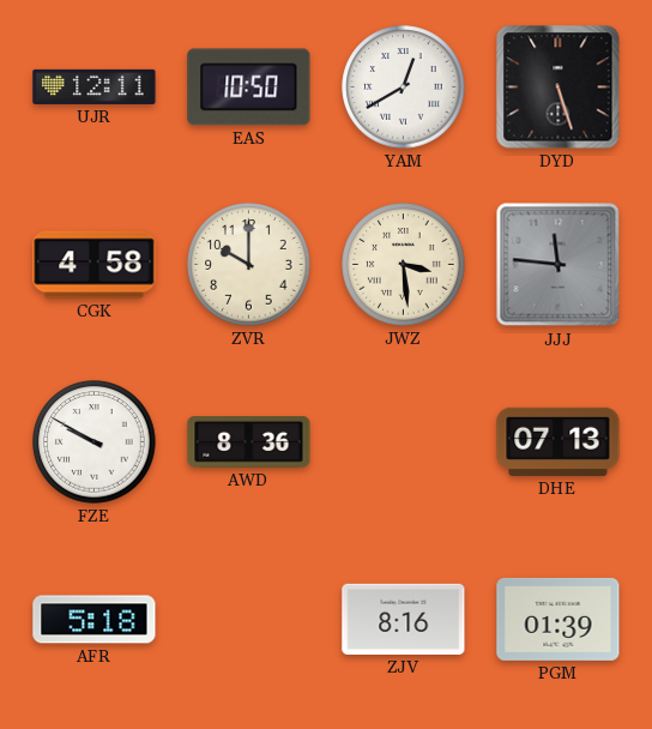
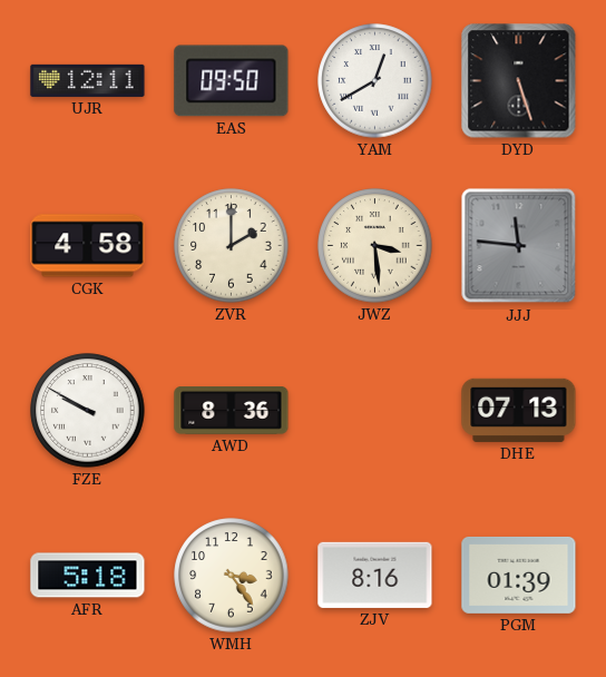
EAS: 10:50 -> 09:50 (232, 81)
ZVR: 10:00 -> 2:00 (232, 246)
WMH: none -> 3:24 (232, 576)
